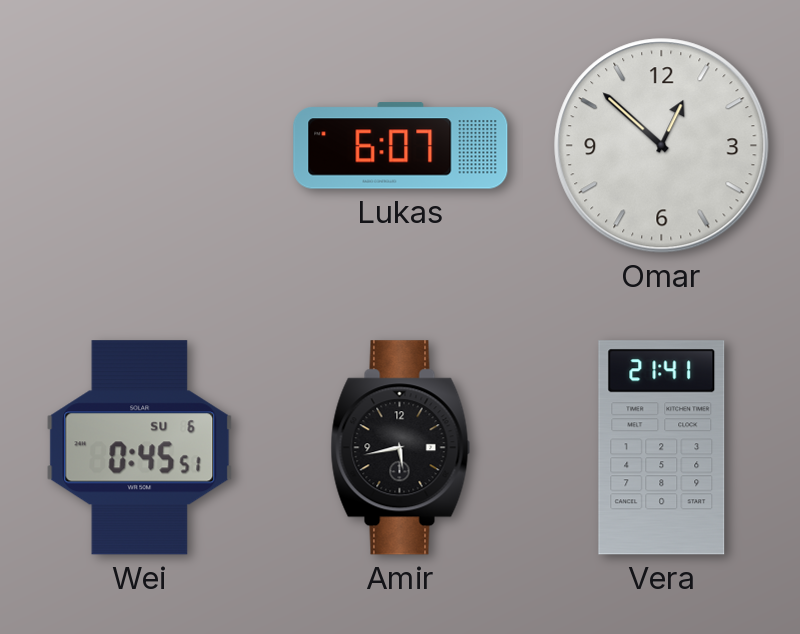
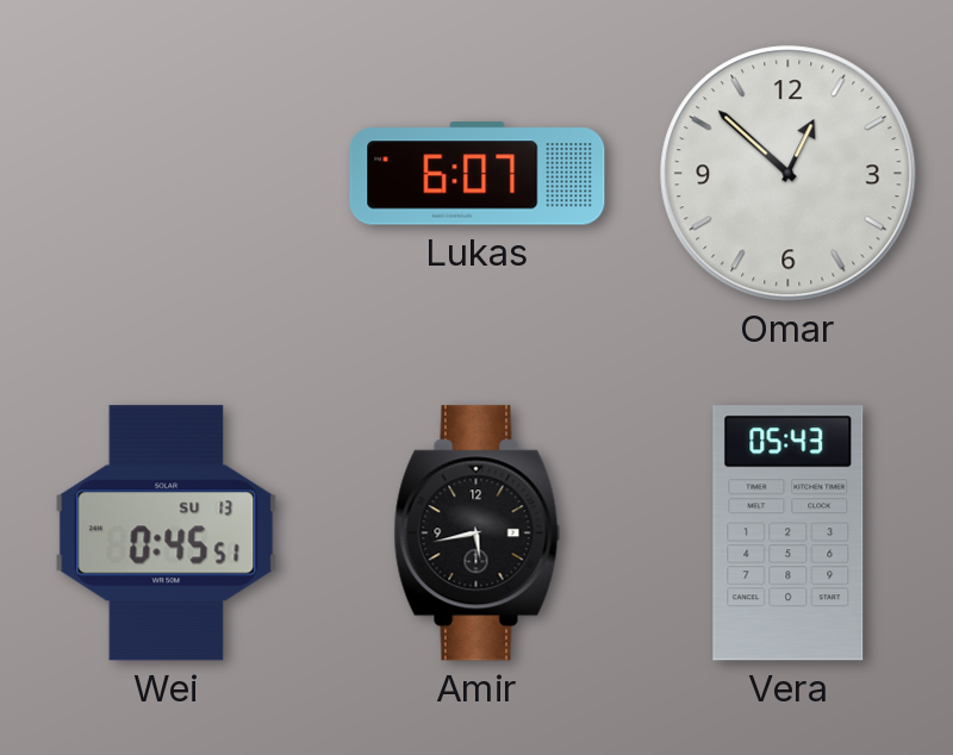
Wei date: SU 6 -> SU 13 (167, 534)
Vera: 21:41 -> 05:43 (789, 534)
